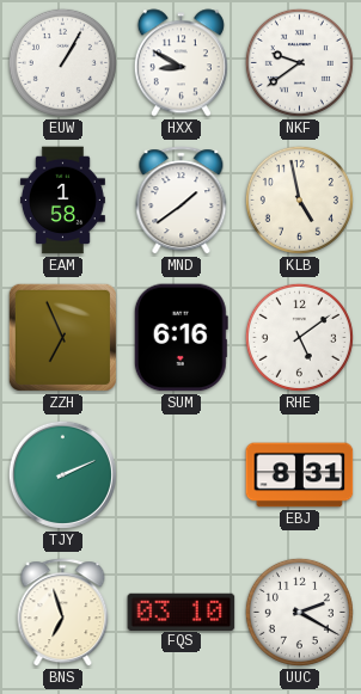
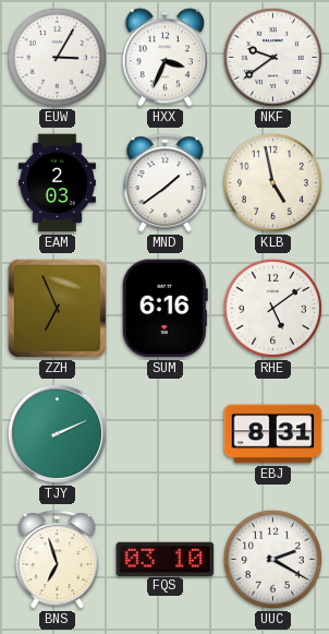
EUW: 1:05 -> 3:05 (57, 57)
HXX: 8:50 -> 3:34 (164, 58)
EAM: 1:58 -> 2:03 (57, 183)
